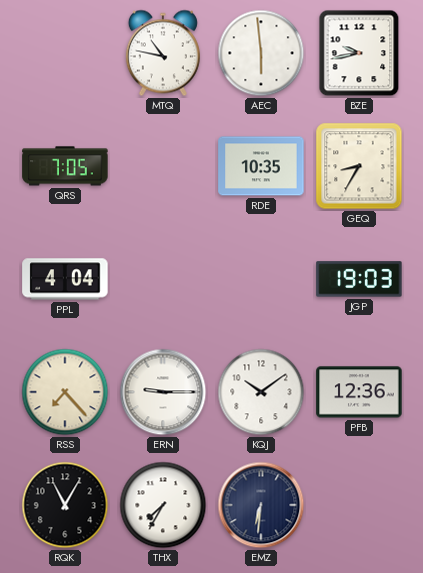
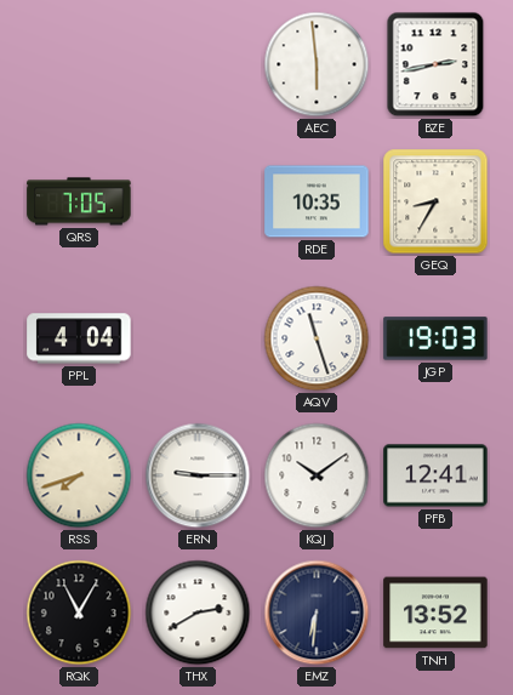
MTQ: 10:47 -> none (163, 53)
BZE: 9:43 -> 2:43 (435, 64)
AQV: none -> 11:27 (317, 338)
RSS: 7:23 -> 7:42 (79, 475)
PFB: 12:36 -> 12:41 (435, 475)
THX: 7:35 -> 2:40 (198, 613)
TNH: none -> 13:52 (435, 613)
